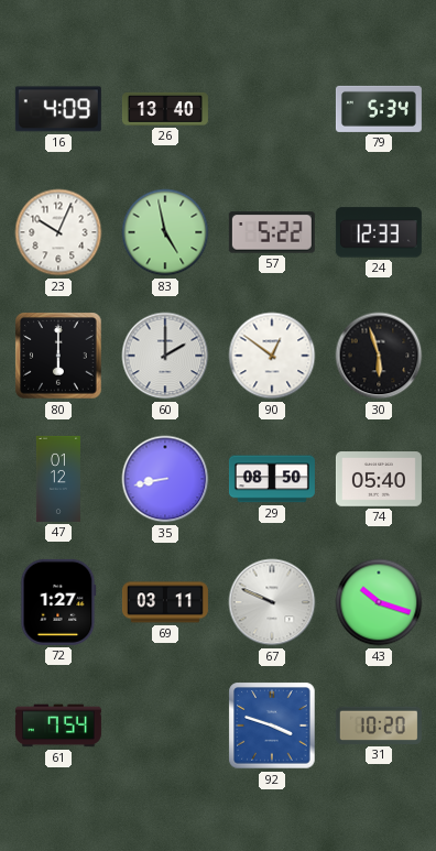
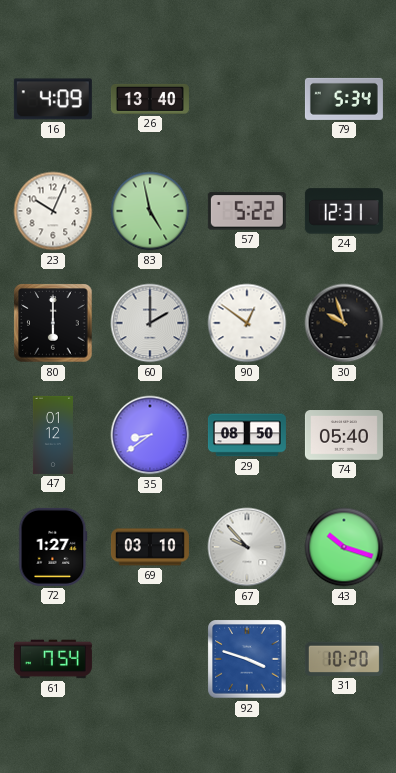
24: 12:33 -> 12:31 (344, 211)
30: 5:57 -> 9:57 (344, 323)
35: 8:43 -> 8:39 (150, 435)
69: 03:11 -> 03:10 (150, 547)
67: 9:49 -> 9:53 (247, 547)
